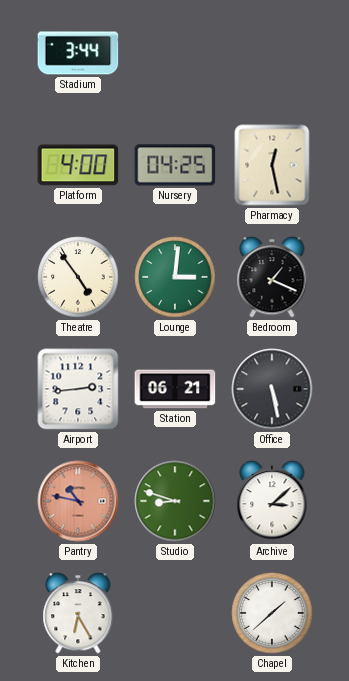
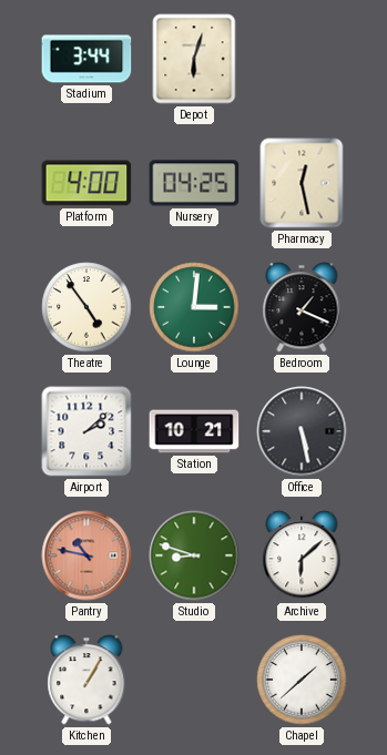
Depot: none -> 6:03 (194, 59)
Airport: 2:44 -> 2:08 (86, 431)
Station: 06:21 -> 10:21 (194, 431)
Archive: 3:08 -> 6:08 (302, 555)
Kitchen: 6:25 -> 1:05 (86, 680)
